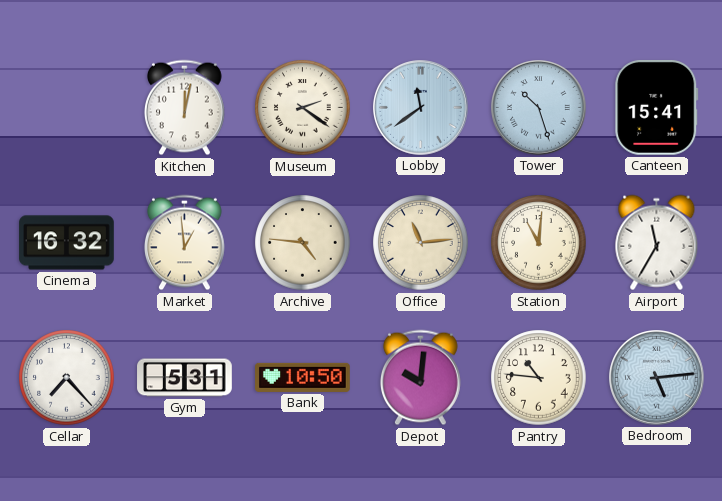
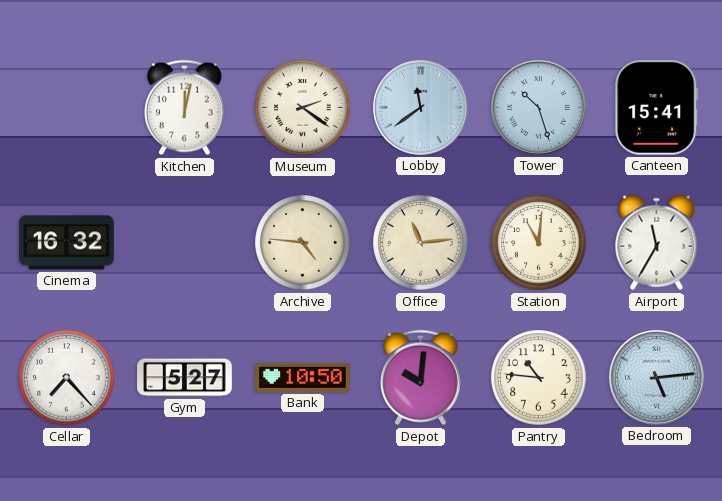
Market: 12:59 -> none (185, 243)
Gym: 5:31 -> 5:27 (185, 378)
